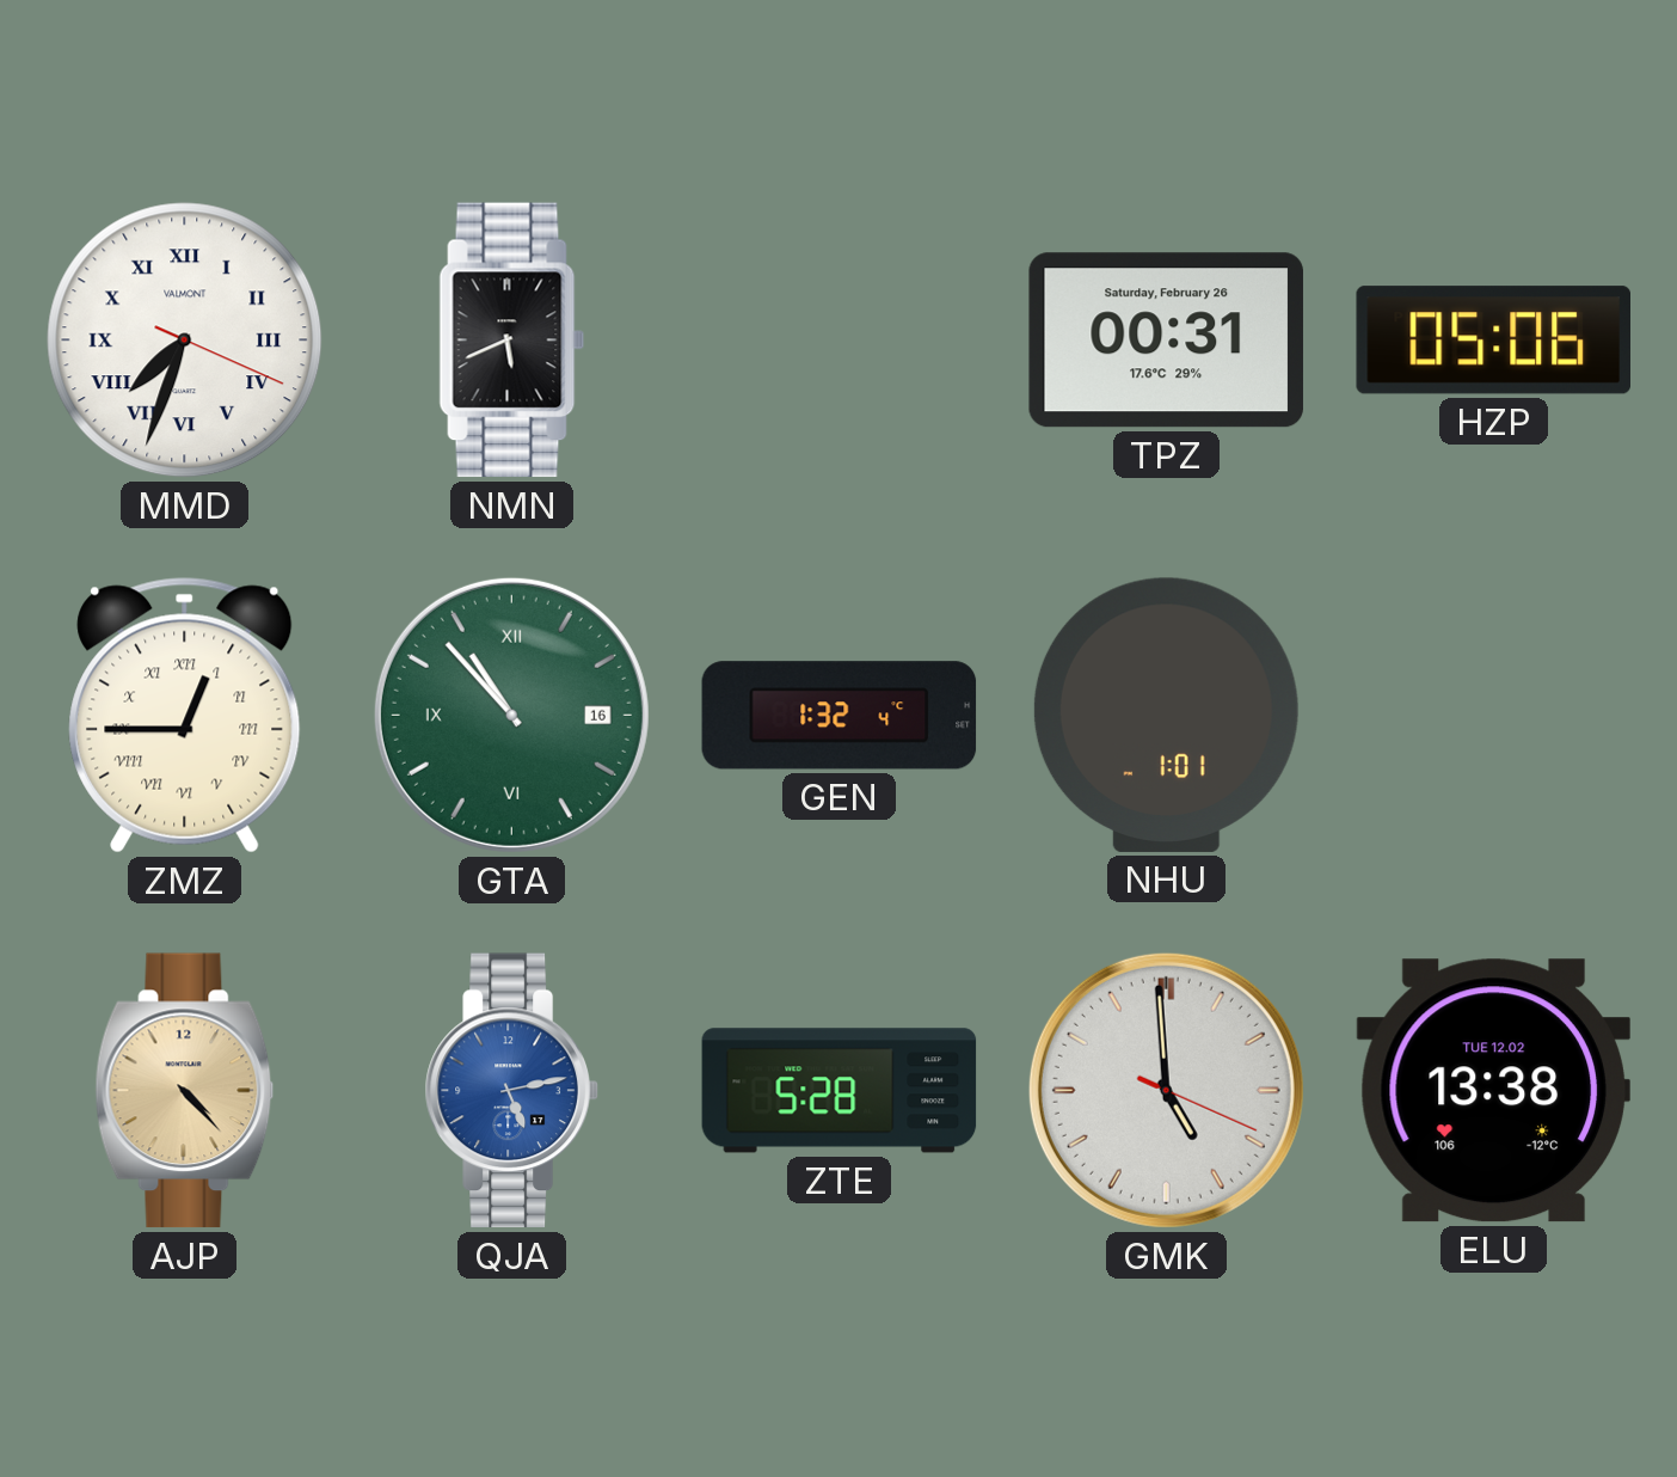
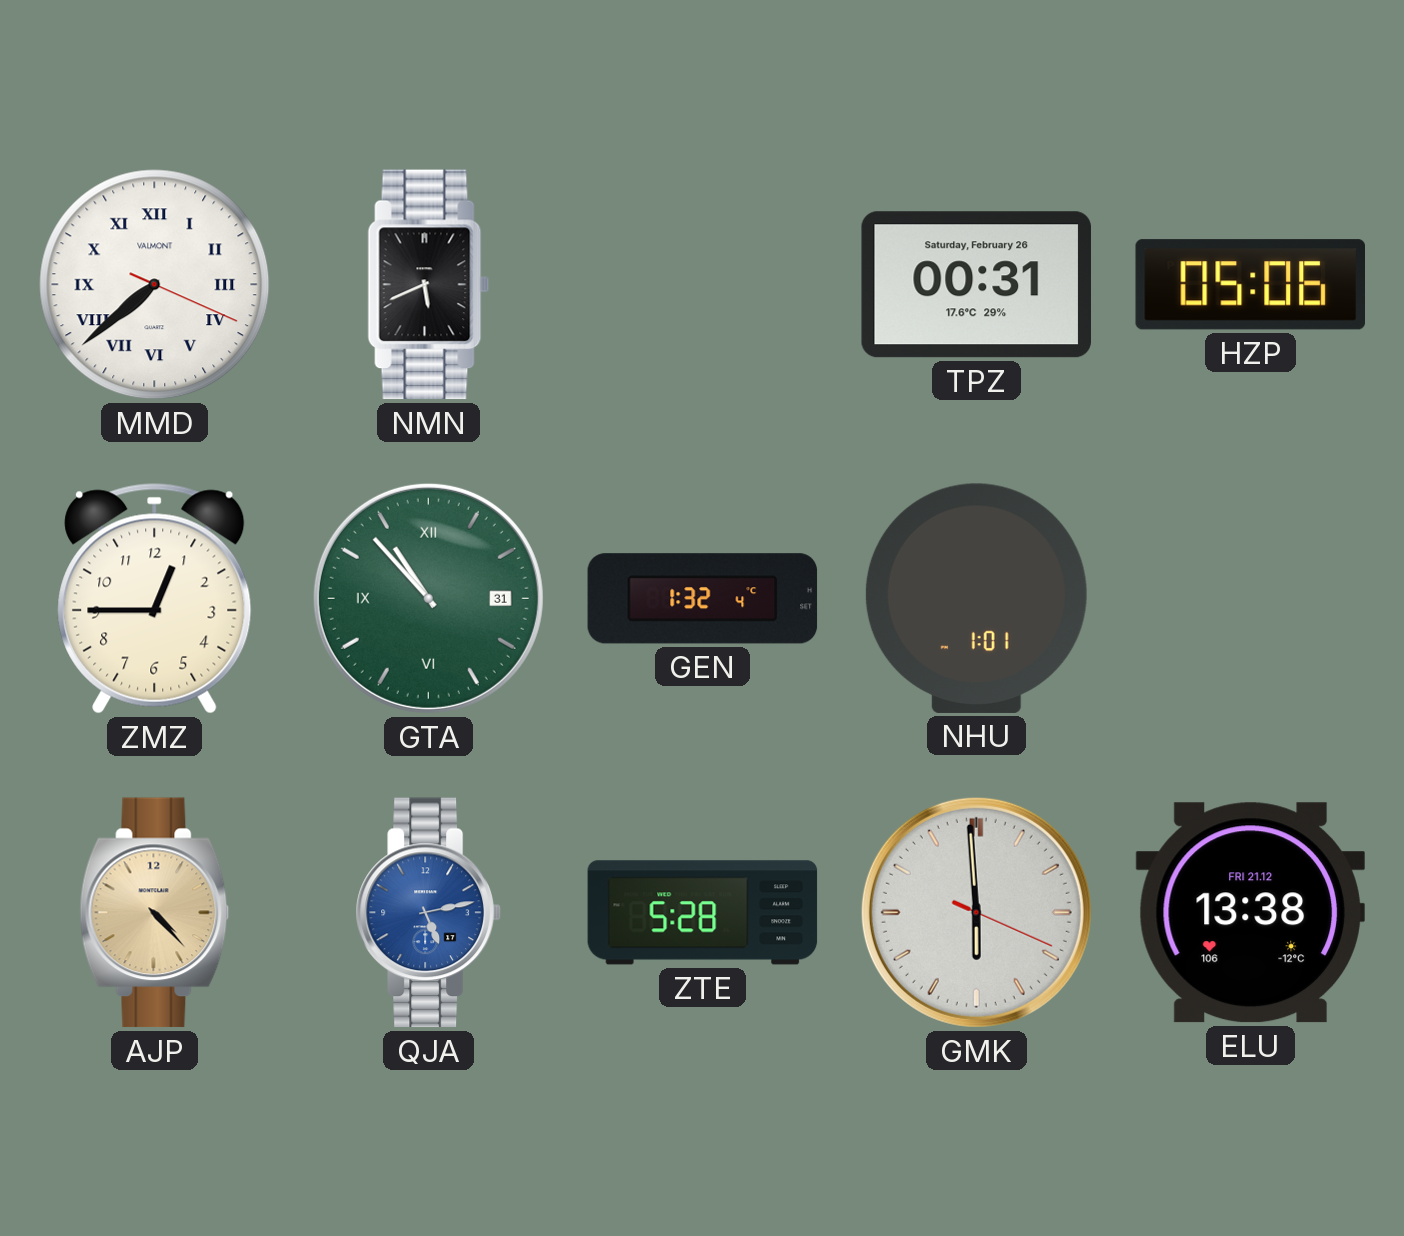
MMD: 7:33 -> 7:38 (155, 285)
ZMZ numerals: Roman -> Arabic (155, 599)
GTA date: 16 -> 31 (428, 598)
GMK: 4:59 -> 5:59 (976, 912)
ELU date: TUE 12.02 -> FRI 21.12 (1250, 913)
